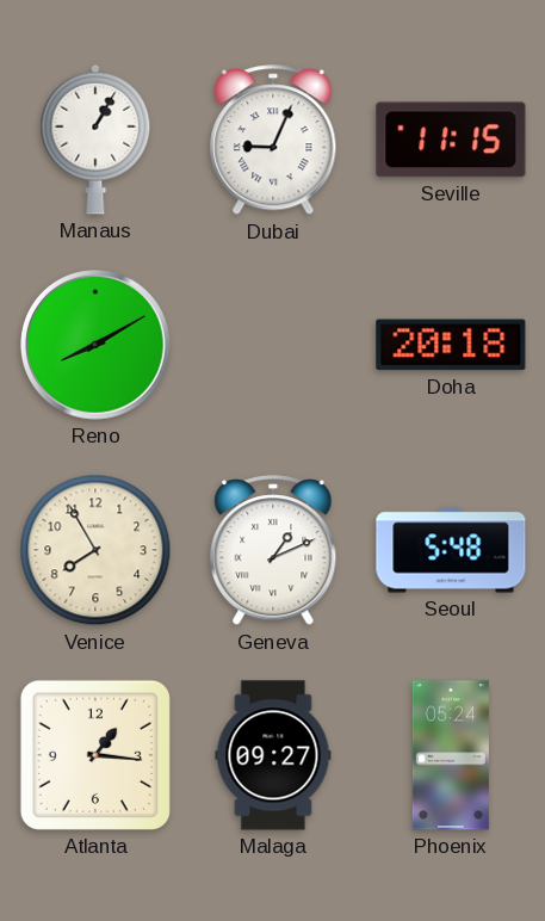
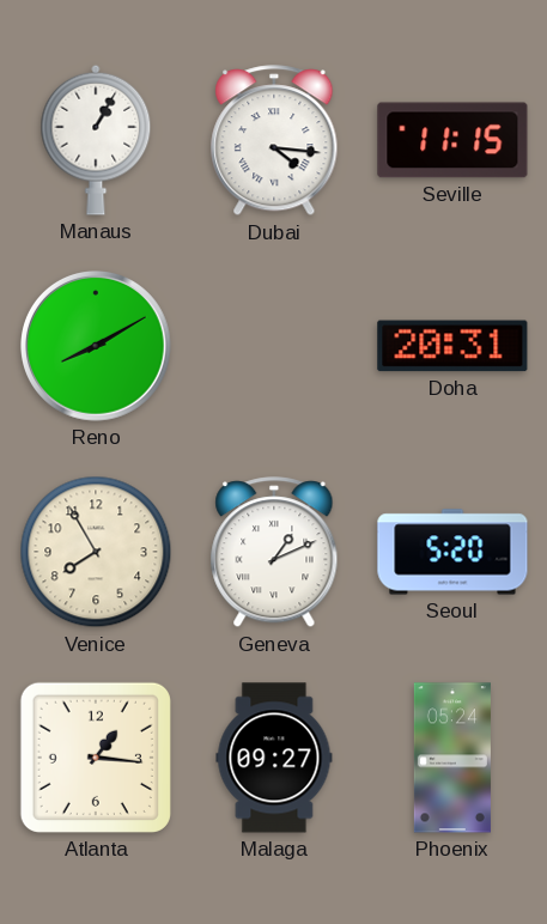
Dubai: 9:04 -> 4:16 (274, 141)
Doha: 20:18 -> 20:31 (452, 346)
Seoul: 5:48 -> 5:20 (452, 552)
